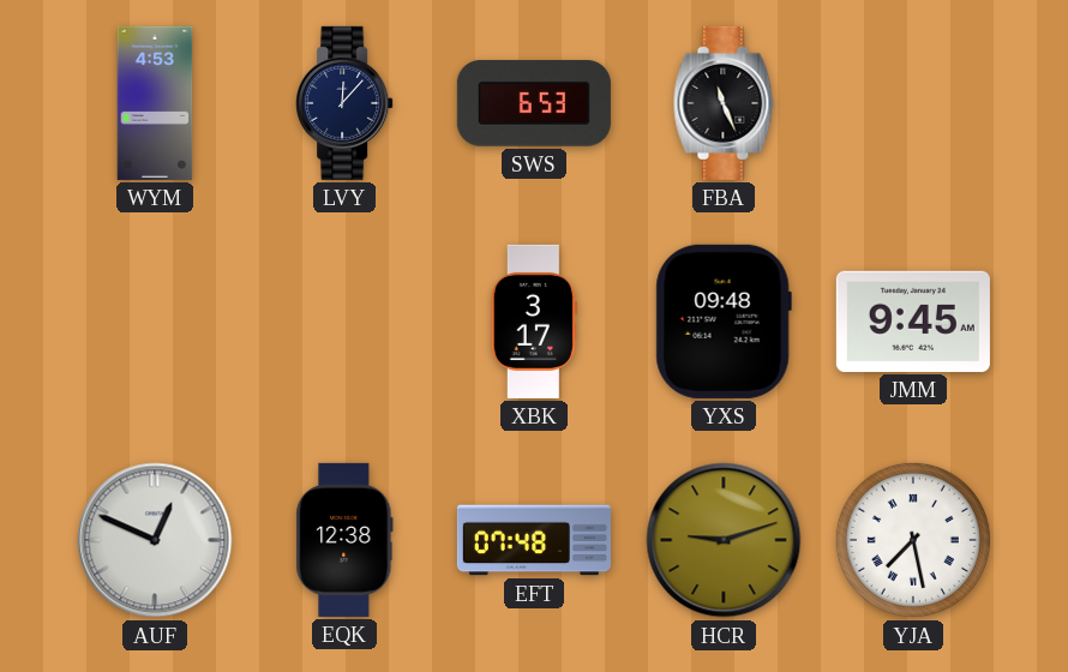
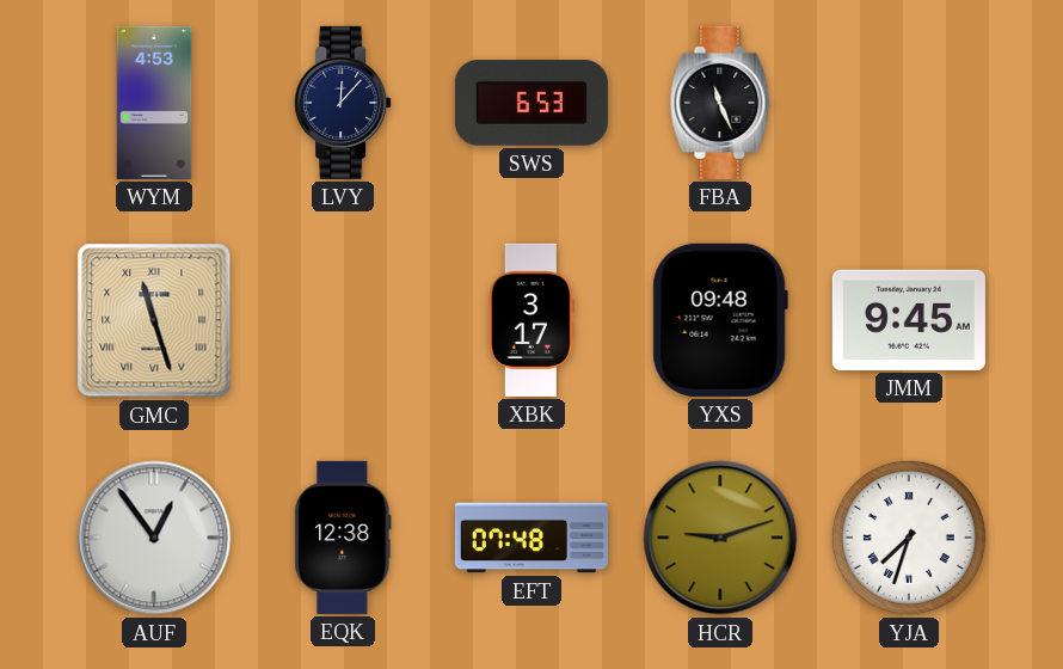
GMC: none -> 11:27 (154, 320)
AUF: 12:49 -> 12:54 (154, 538)
YJA: 7:28 -> 7:33 (909, 538)
